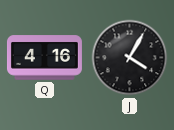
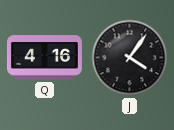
J: 4:05 -> 4:06 (130, 58)
